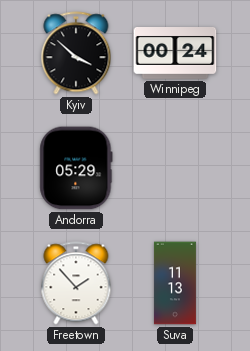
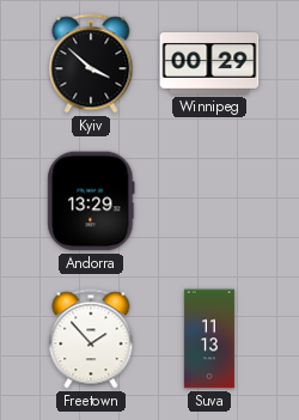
Winnipeg: 00:24 -> 00:29 (209, 65)
Andorra: 05:29 -> 13:29 (91, 201)
